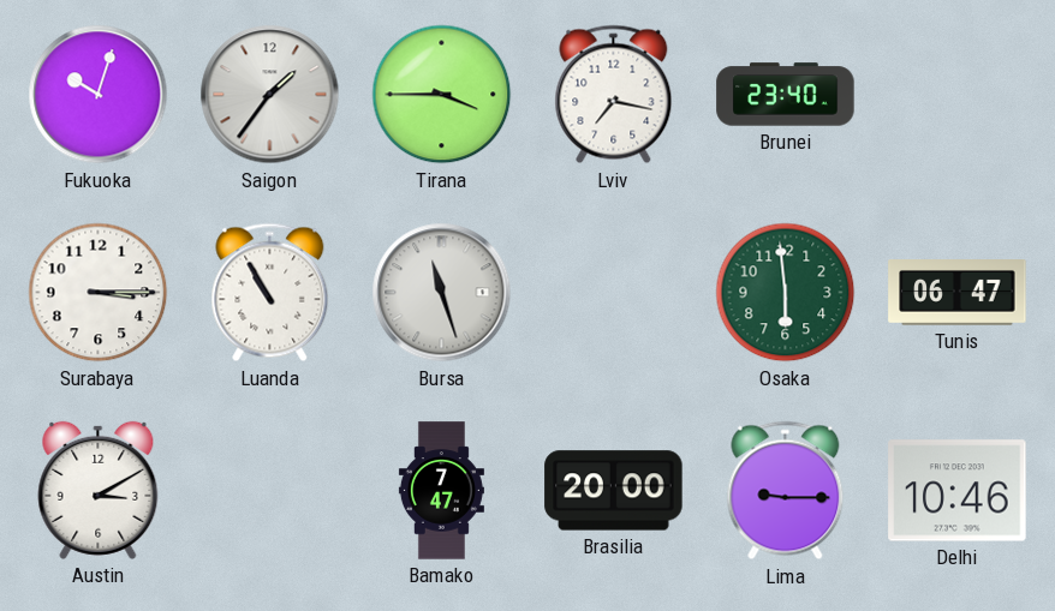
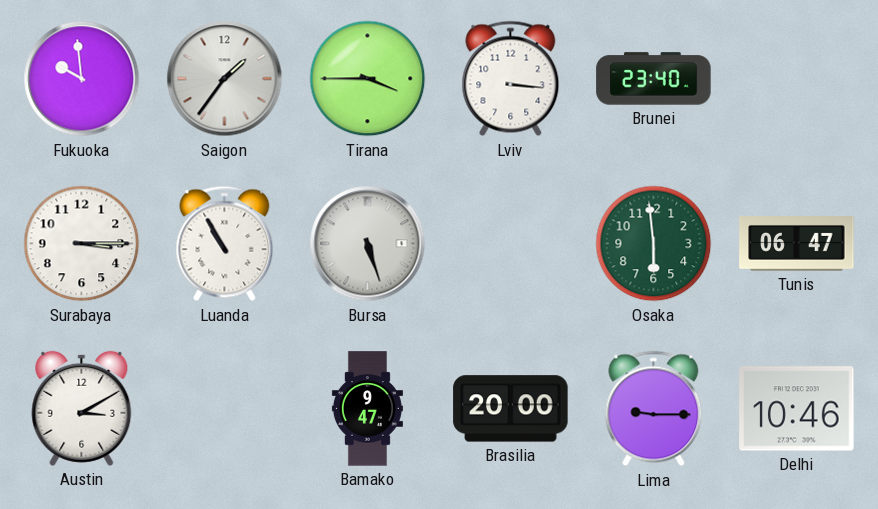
Fukuoka: 10:03 -> 9:59 (82, 79)
Lviv: 7:17 -> 3:16 (511, 79)
Bursa: 11:27 -> 5:27 (368, 244)
Bamako: 7:47 -> 9:47 (367, 409)
